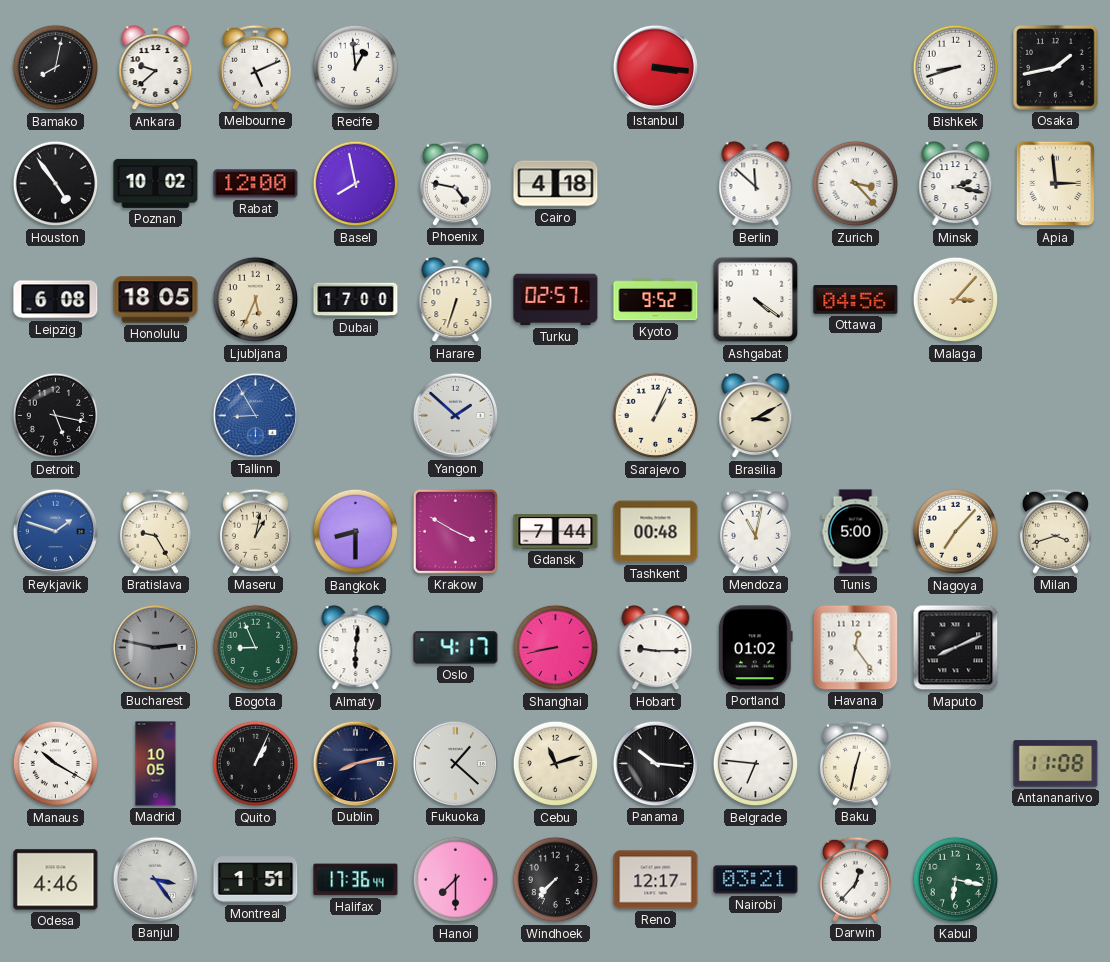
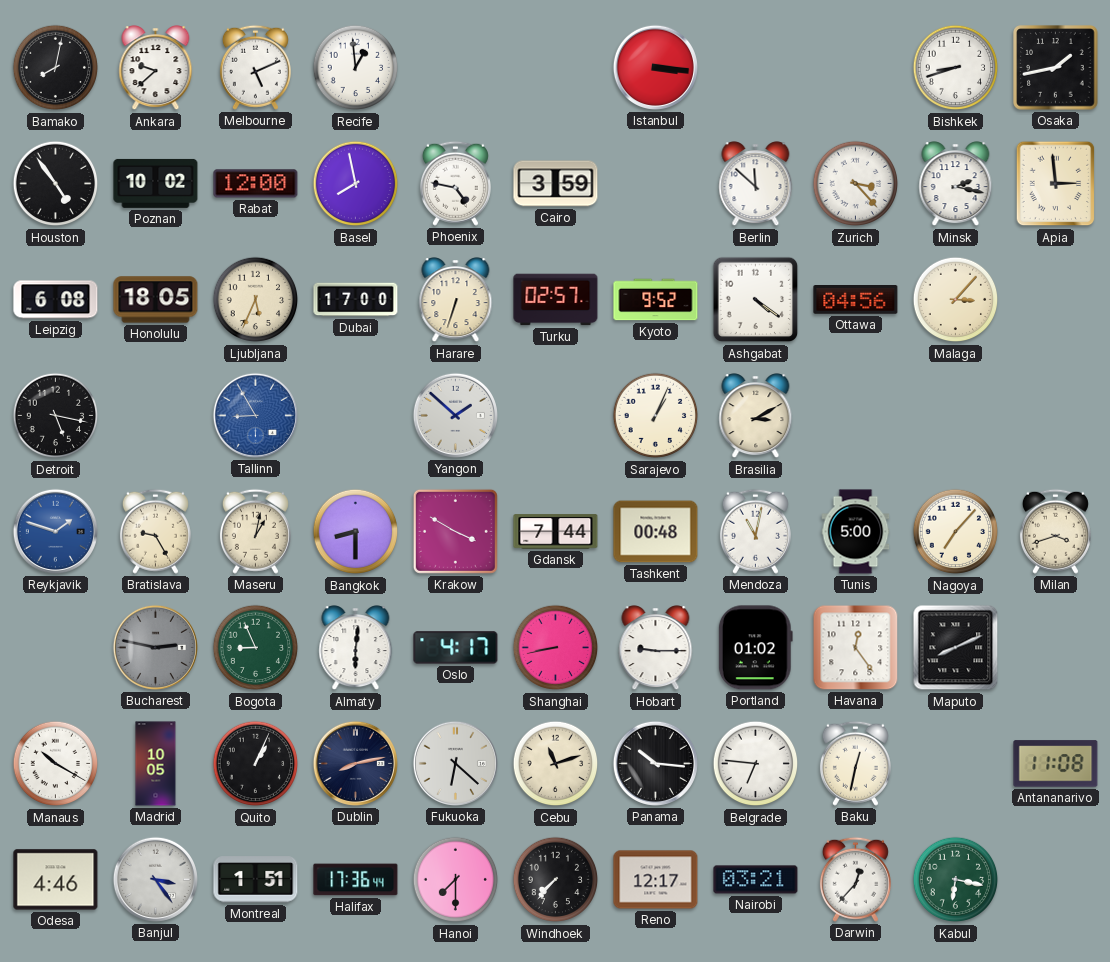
Cairo: 4:18 -> 3:59 (556, 184)
Fukuoka: 1:22 -> 6:22 (455, 763)
